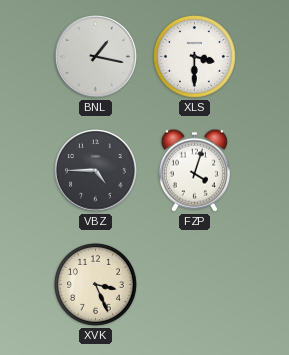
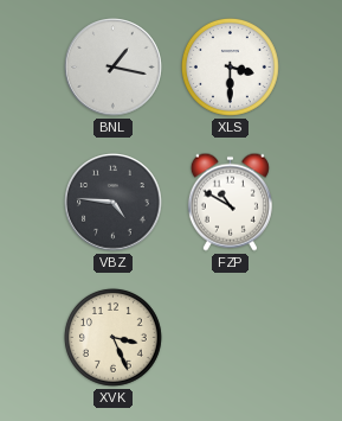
VBZ: 4:45 -> 4:46 (114, 203)
FZP: 4:03 -> 10:50 (230, 202)
